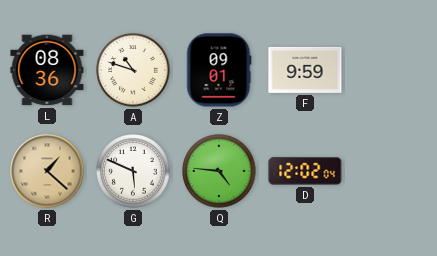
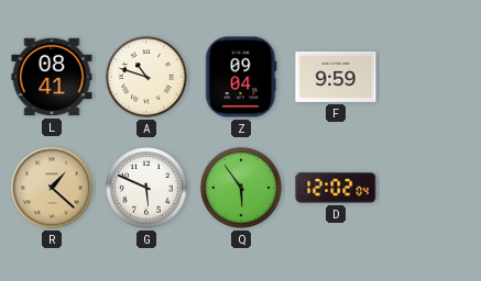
L: 08:36 -> 08:41 (52, 77)
Z: 09:01 -> 09:04 (241, 77)
Q: 4:46 -> 5:54 (241, 188)
